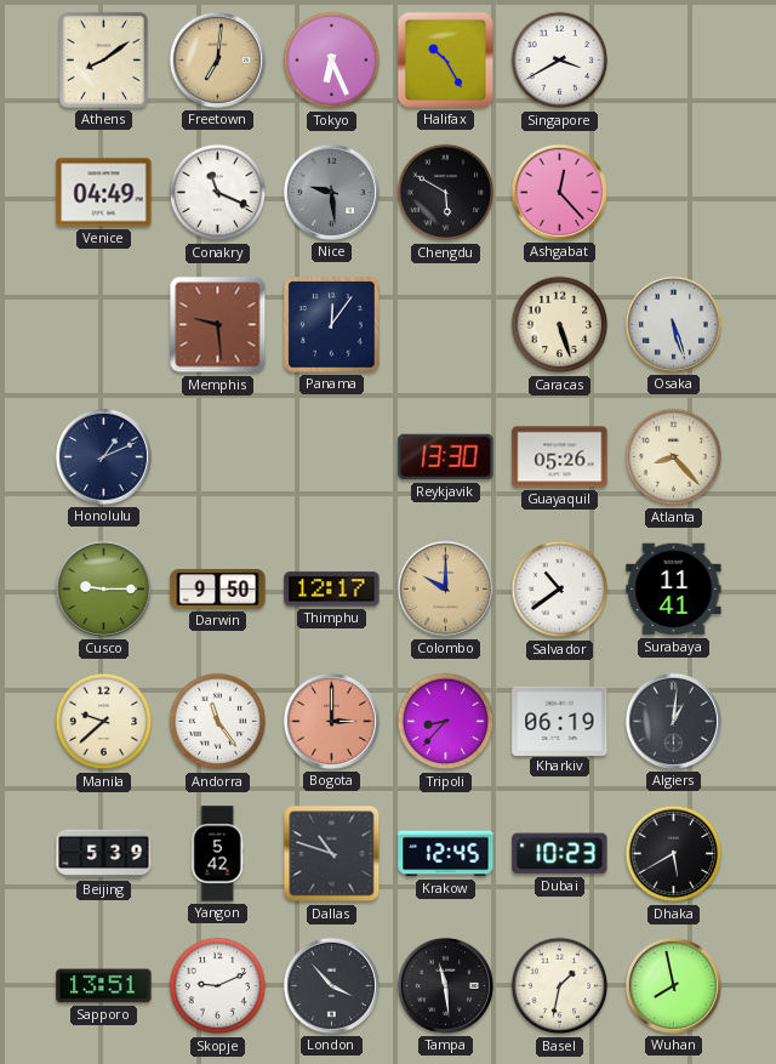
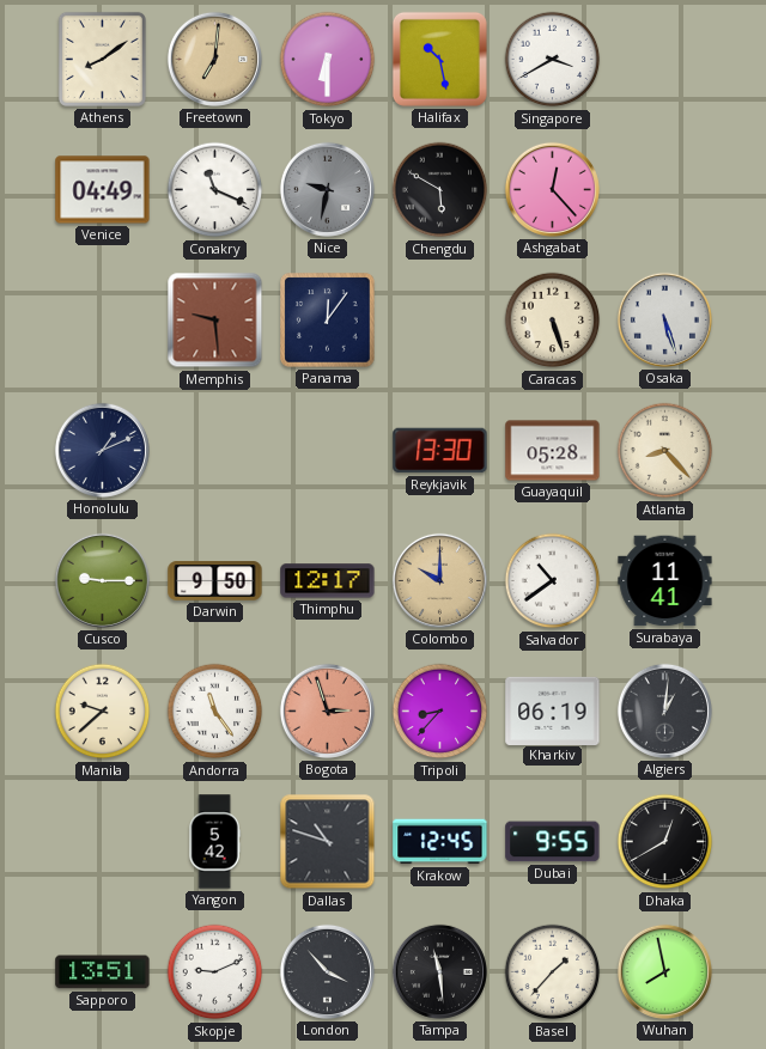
Tokyo: 6:26 -> 6:30 (328, 60)
Halifax: 10:25 -> 10:28 (439, 59)
Nice: 9:29 -> 9:32 (327, 189)
Guayaquil: 05:26 -> 05:28 (553, 451)
Bogota: 3:00 -> 2:57 (327, 710)
Beijing: 5:39 -> none (104, 854)
Dubai: 10:23 -> 9:55 (553, 842)
Dhaka: 5:40 -> 12:40 (665, 842)
Basel: 1:32 -> 1:37 (553, 972)
